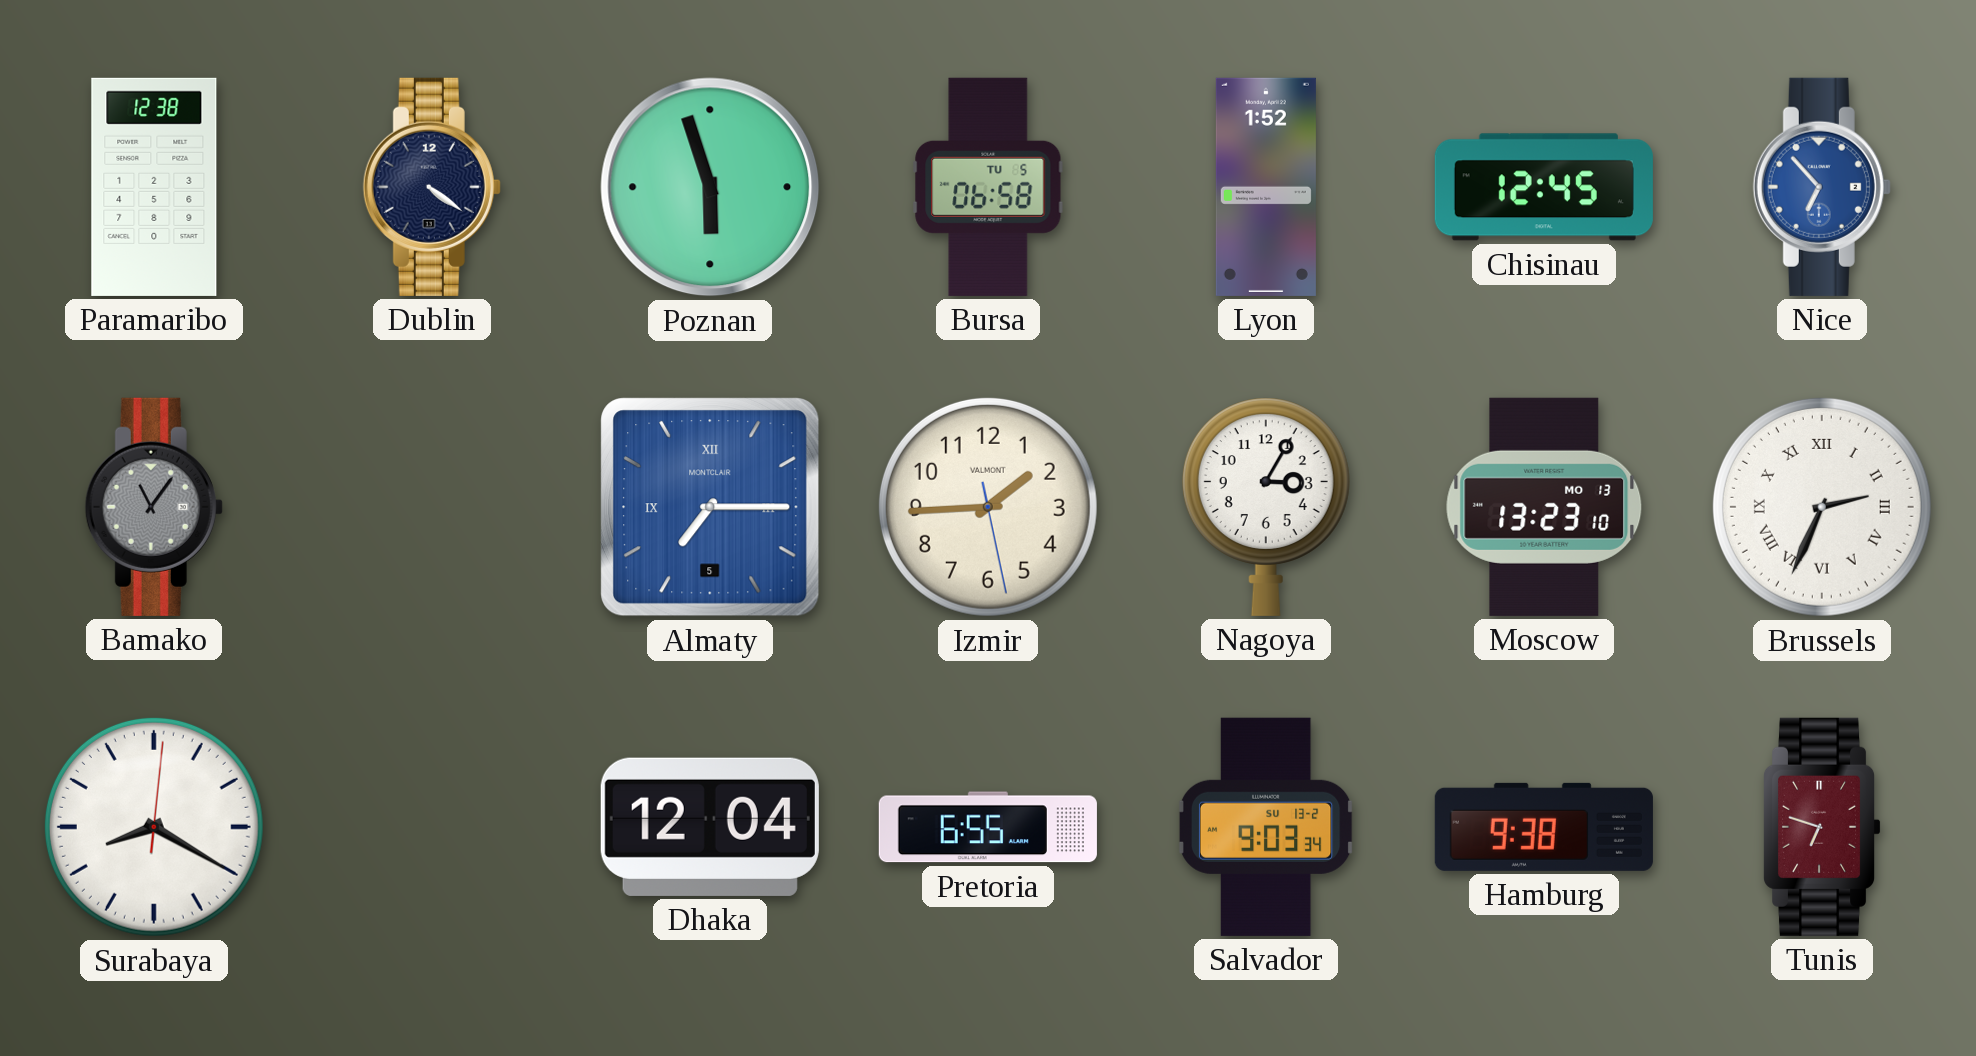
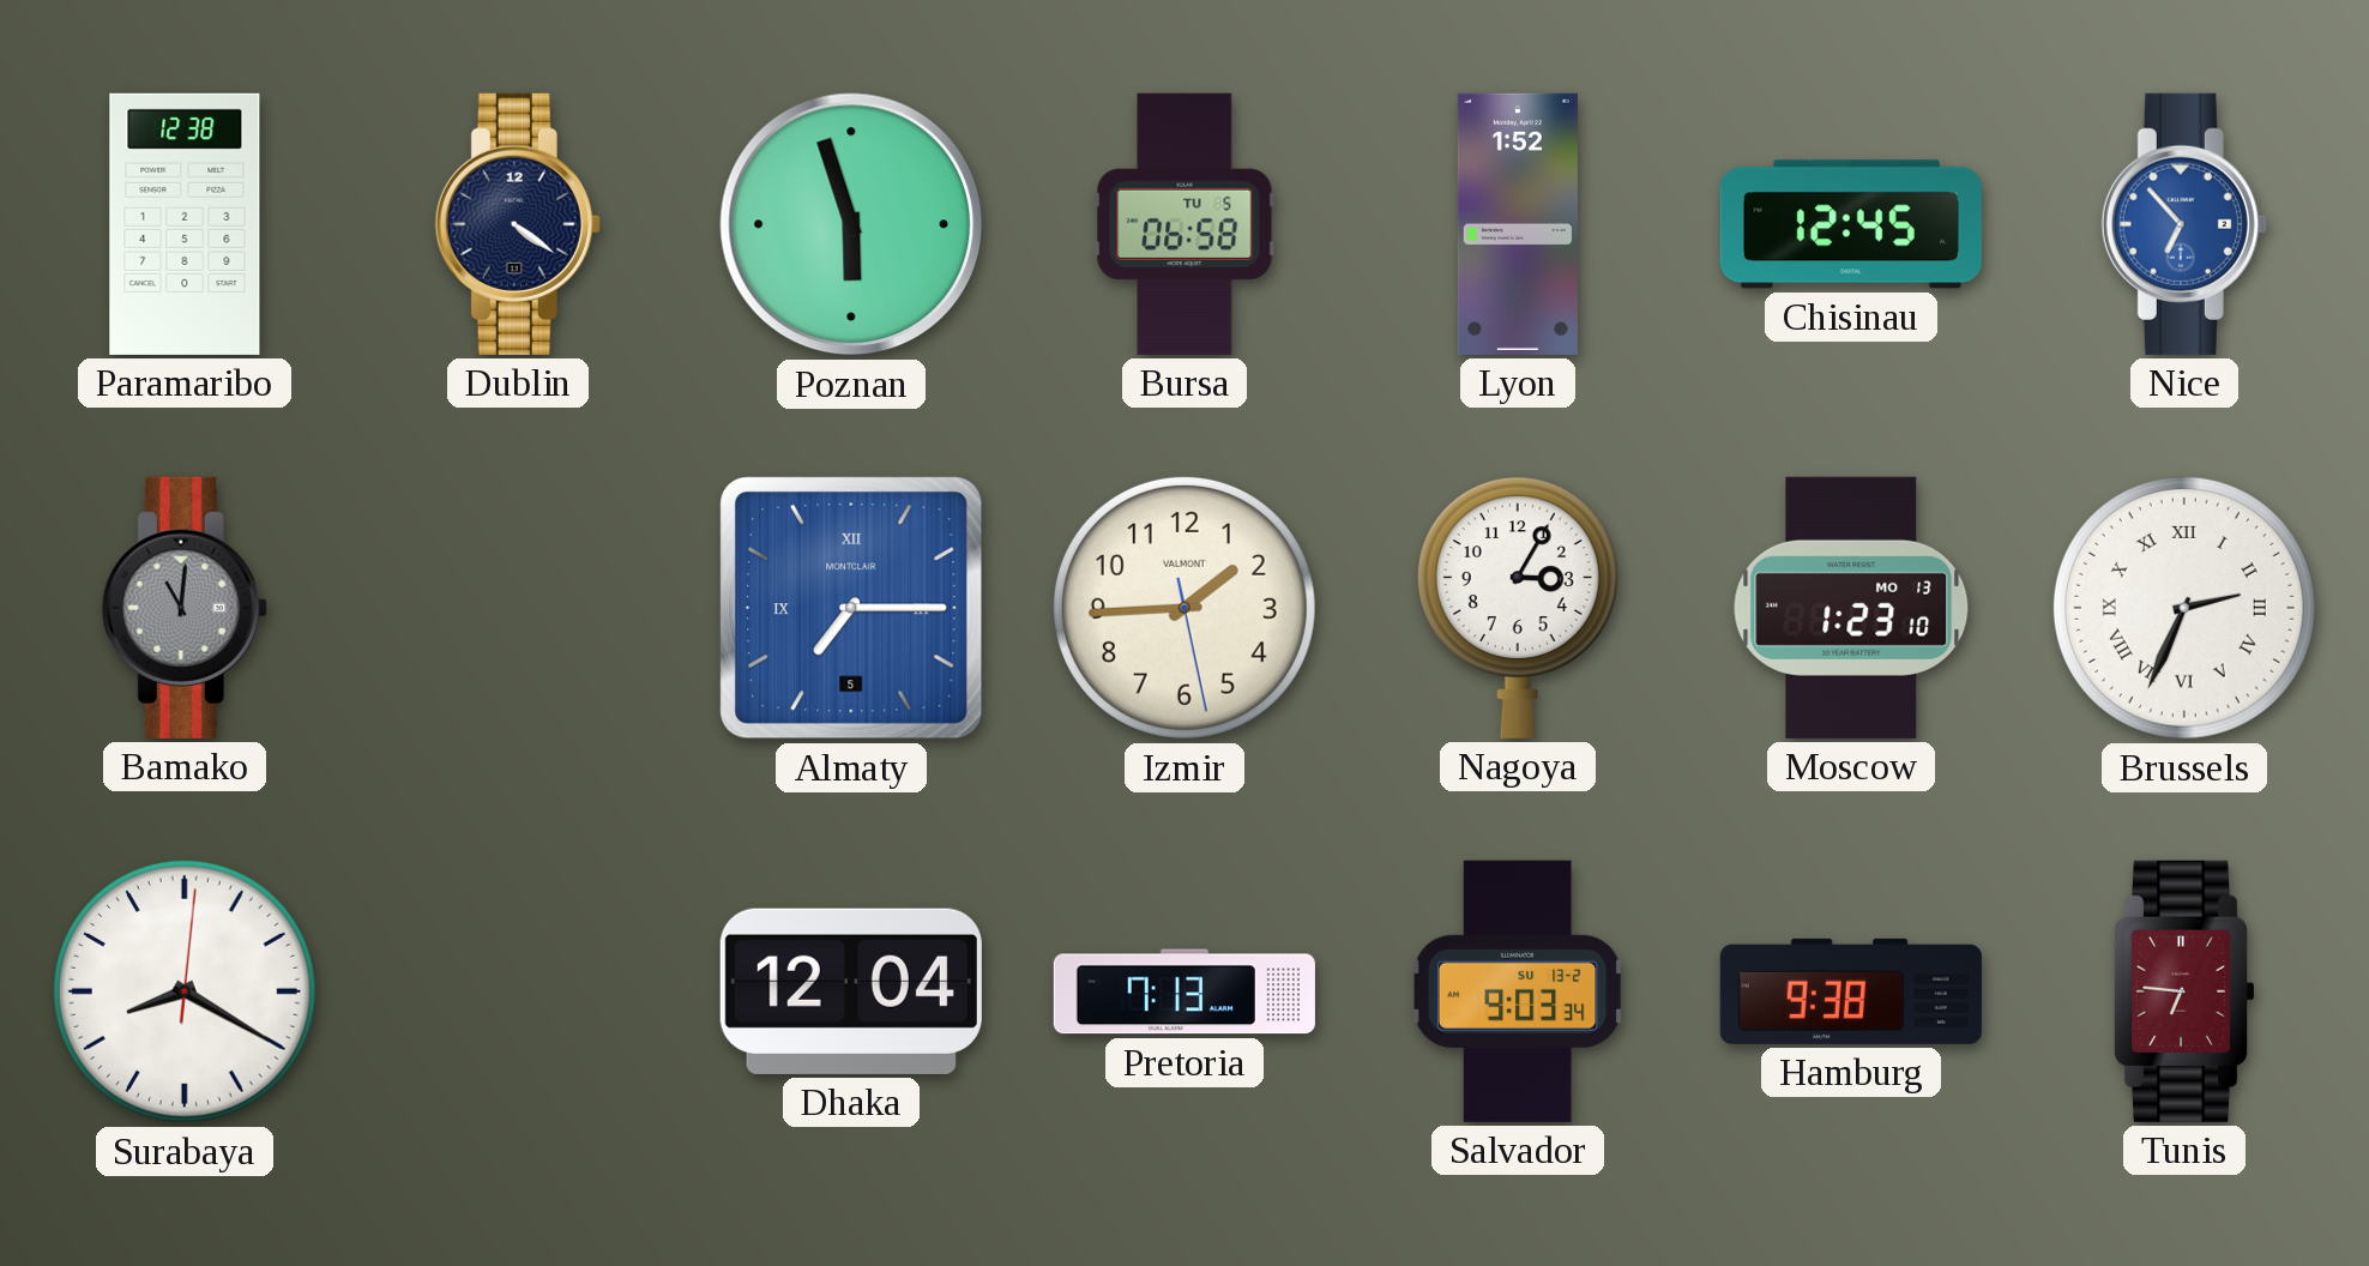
Bamako: 11:06 -> 11:01 (185, 608)
Moscow: 13:23 -> 1:23 (1851, 608)
Pretoria: 6:55 -> 7:13 (1184, 991)
Tunis: 6:48 -> 6:46 (2184, 991)
